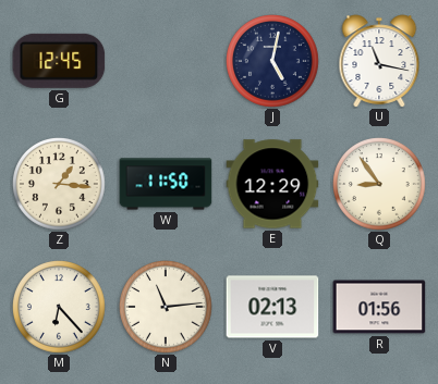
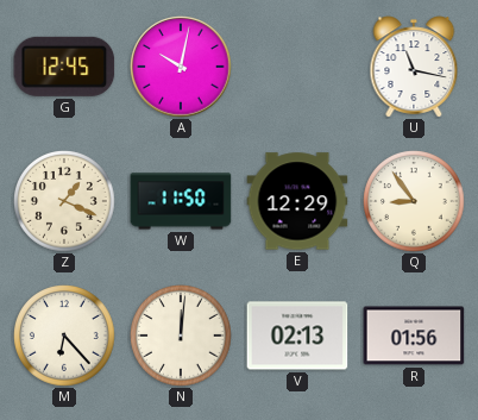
A: none -> 10:02 (181, 67)
J: 5:02 -> none (273, 62)
Z: 1:16 -> 1:19 (65, 202)
N: 11:14 -> 12:01 (182, 337)
